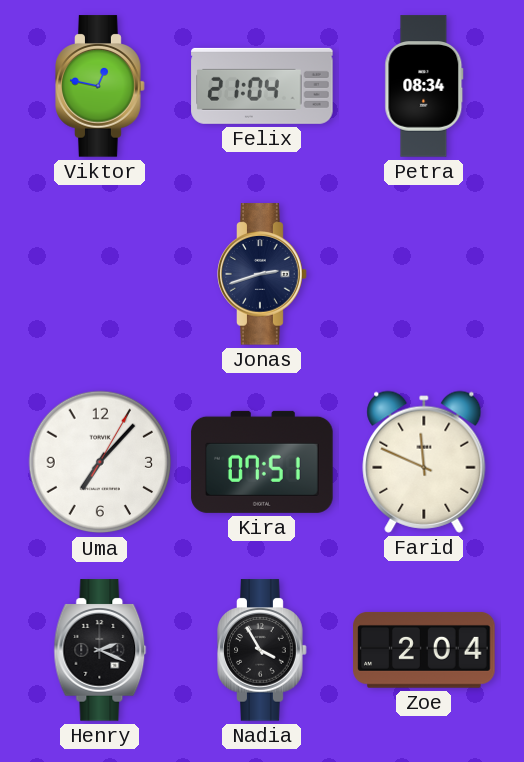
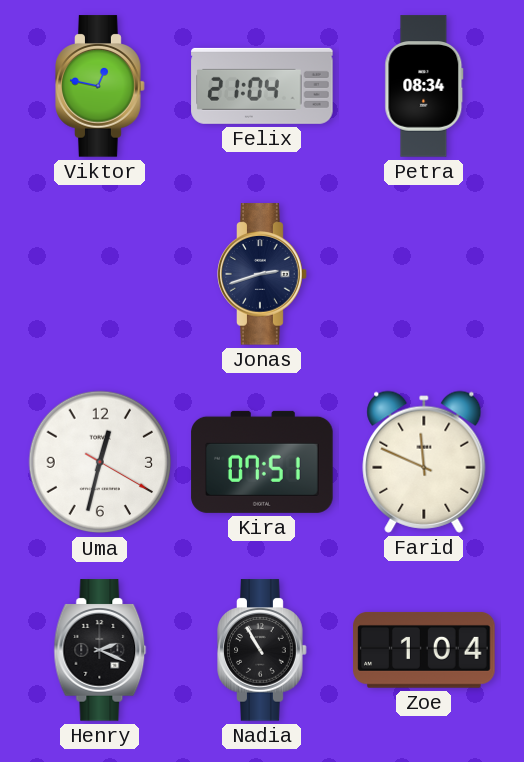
Uma: 7:07 -> 12:32 (100, 462)
Nadia: 3:55 -> 10:55 (262, 650)
Zoe: 2:04 -> 1:04 (424, 650)
